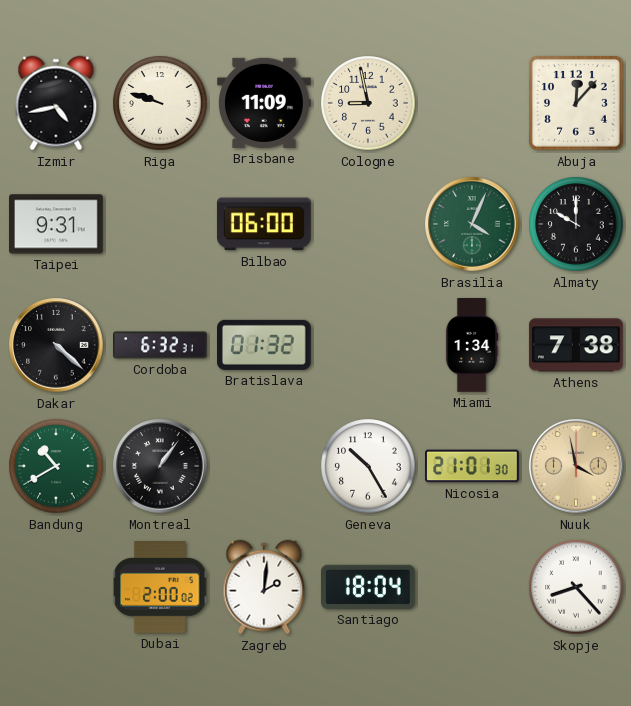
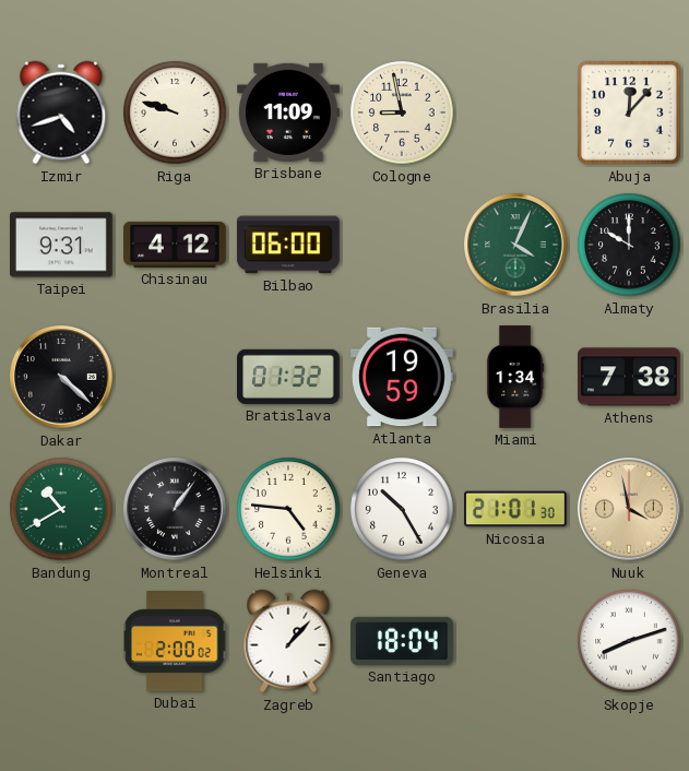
Izmir: 4:43 -> 4:42 (61, 112)
Chisinau: none -> 4:12 (176, 245)
Cordoba: 6:32 -> none (160, 345)
Atlanta: none -> 19:59 (403, 377)
Helsinki: none -> 4:46 (288, 509)
Zagreb: 2:01 -> 1:07 (288, 641)
Skopje: 8:23 -> 8:12 (629, 641)
